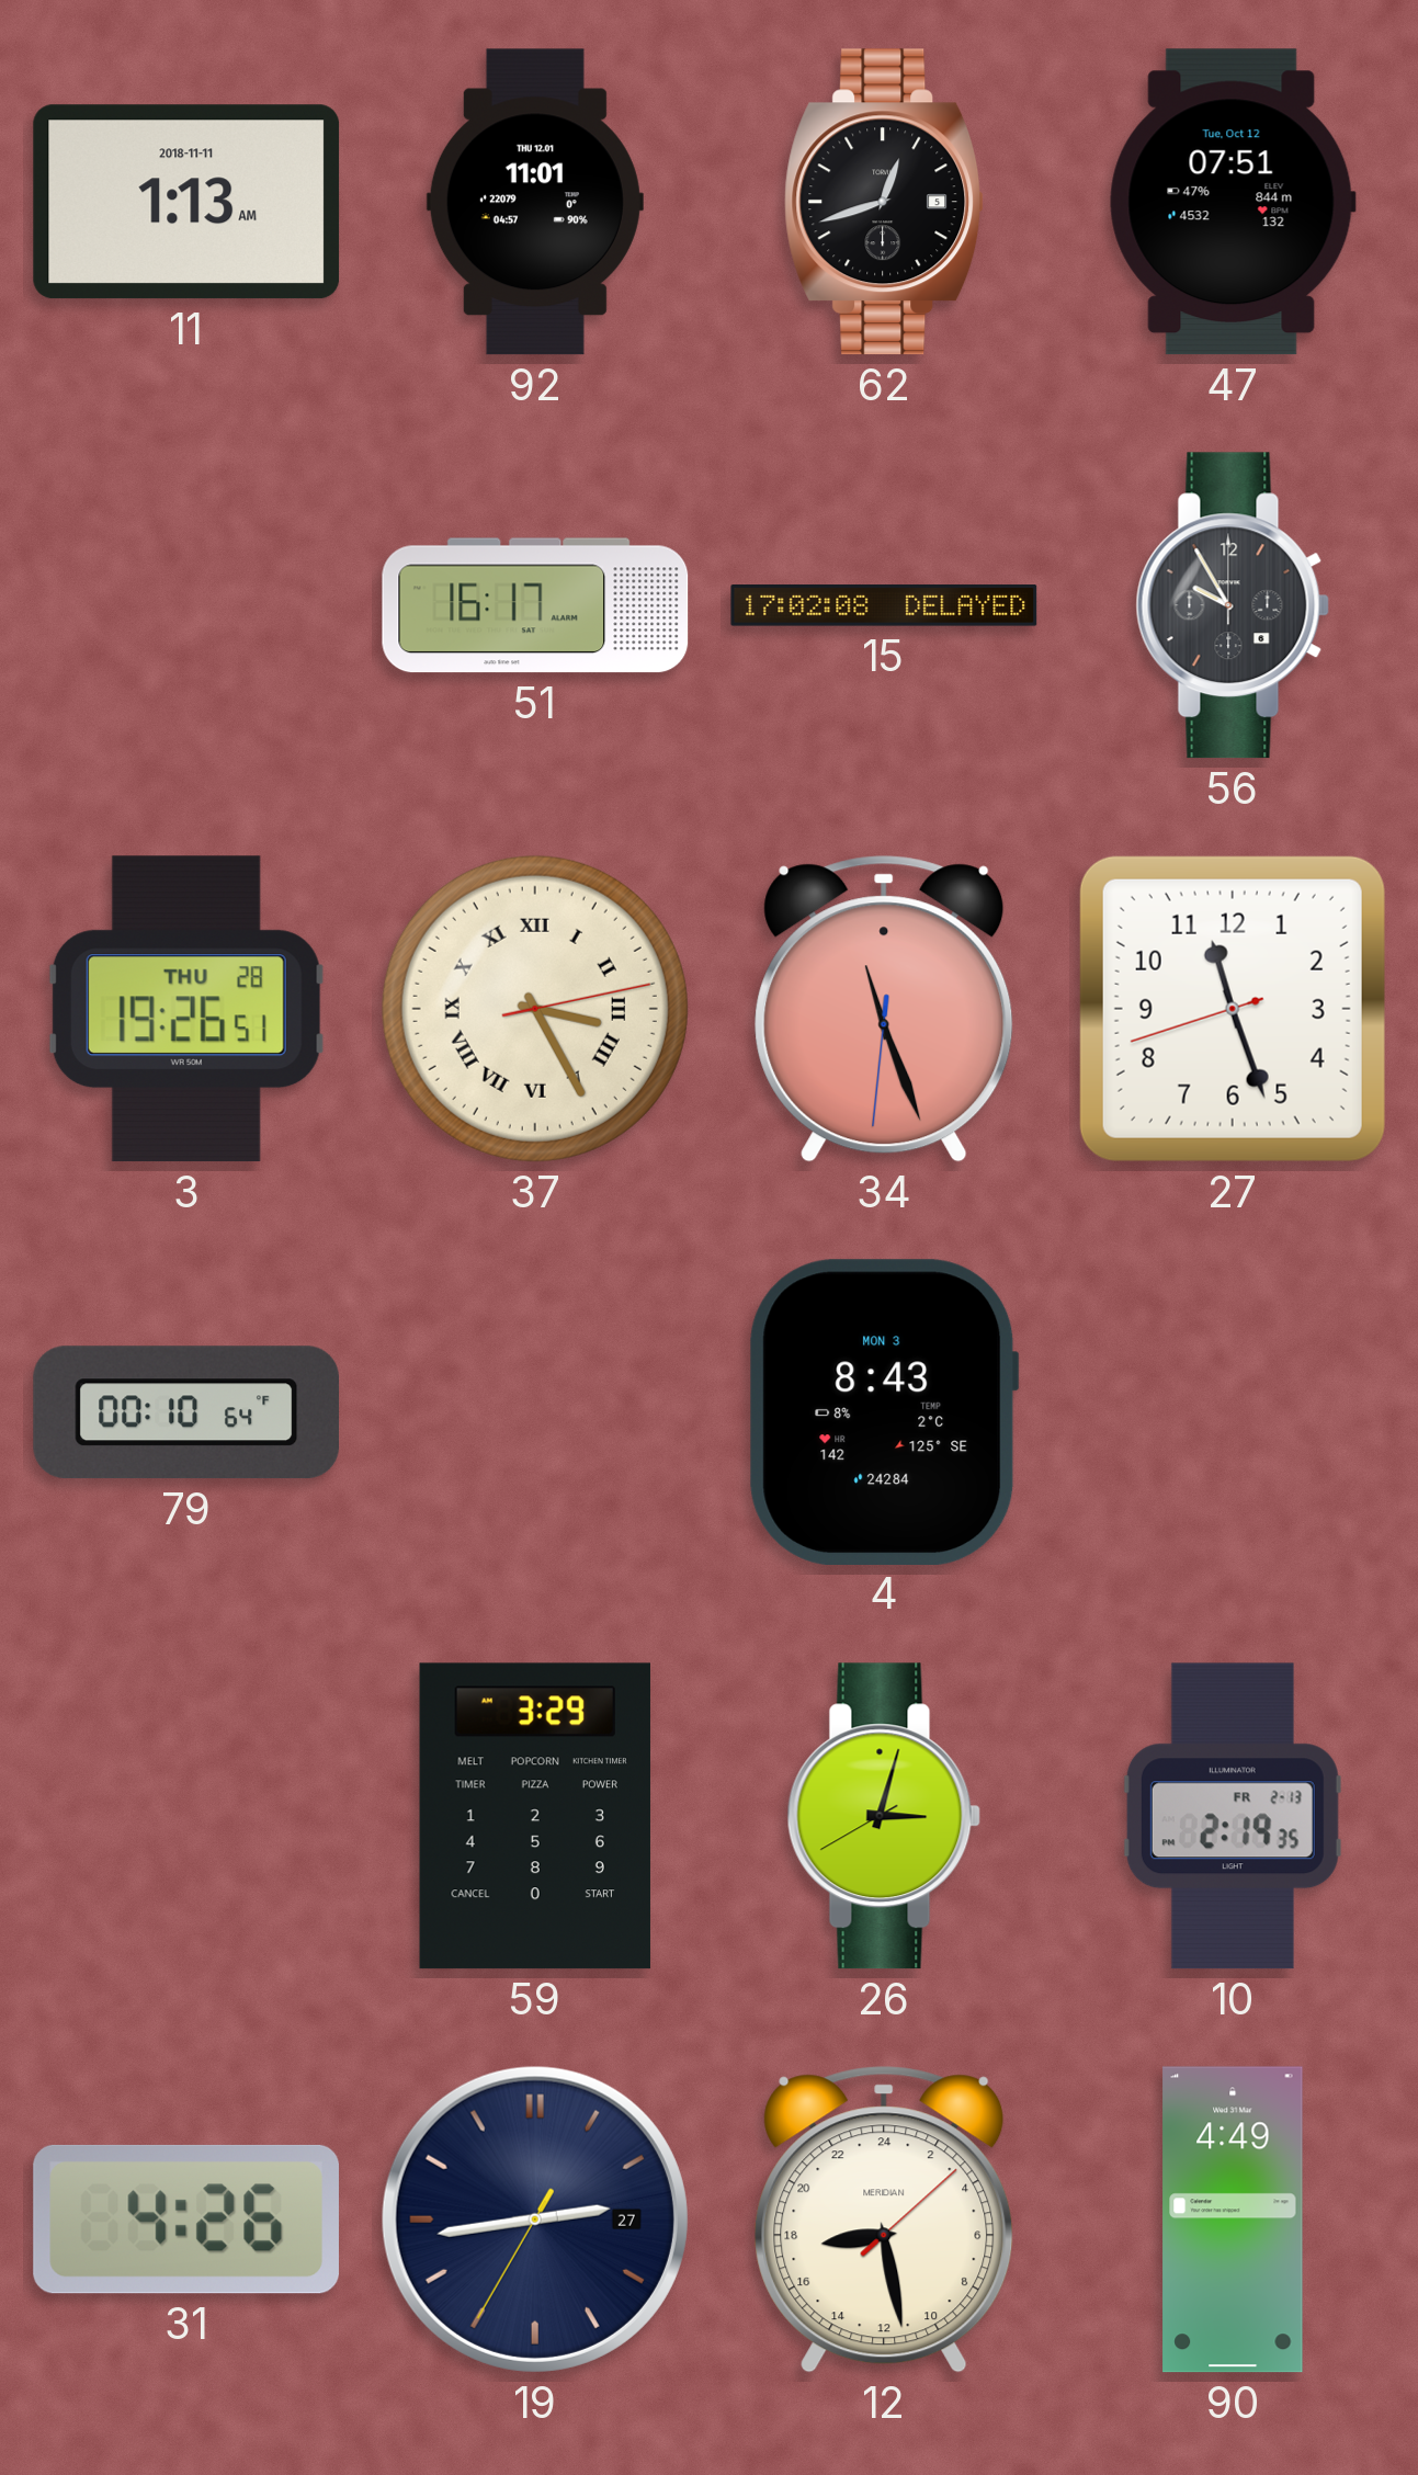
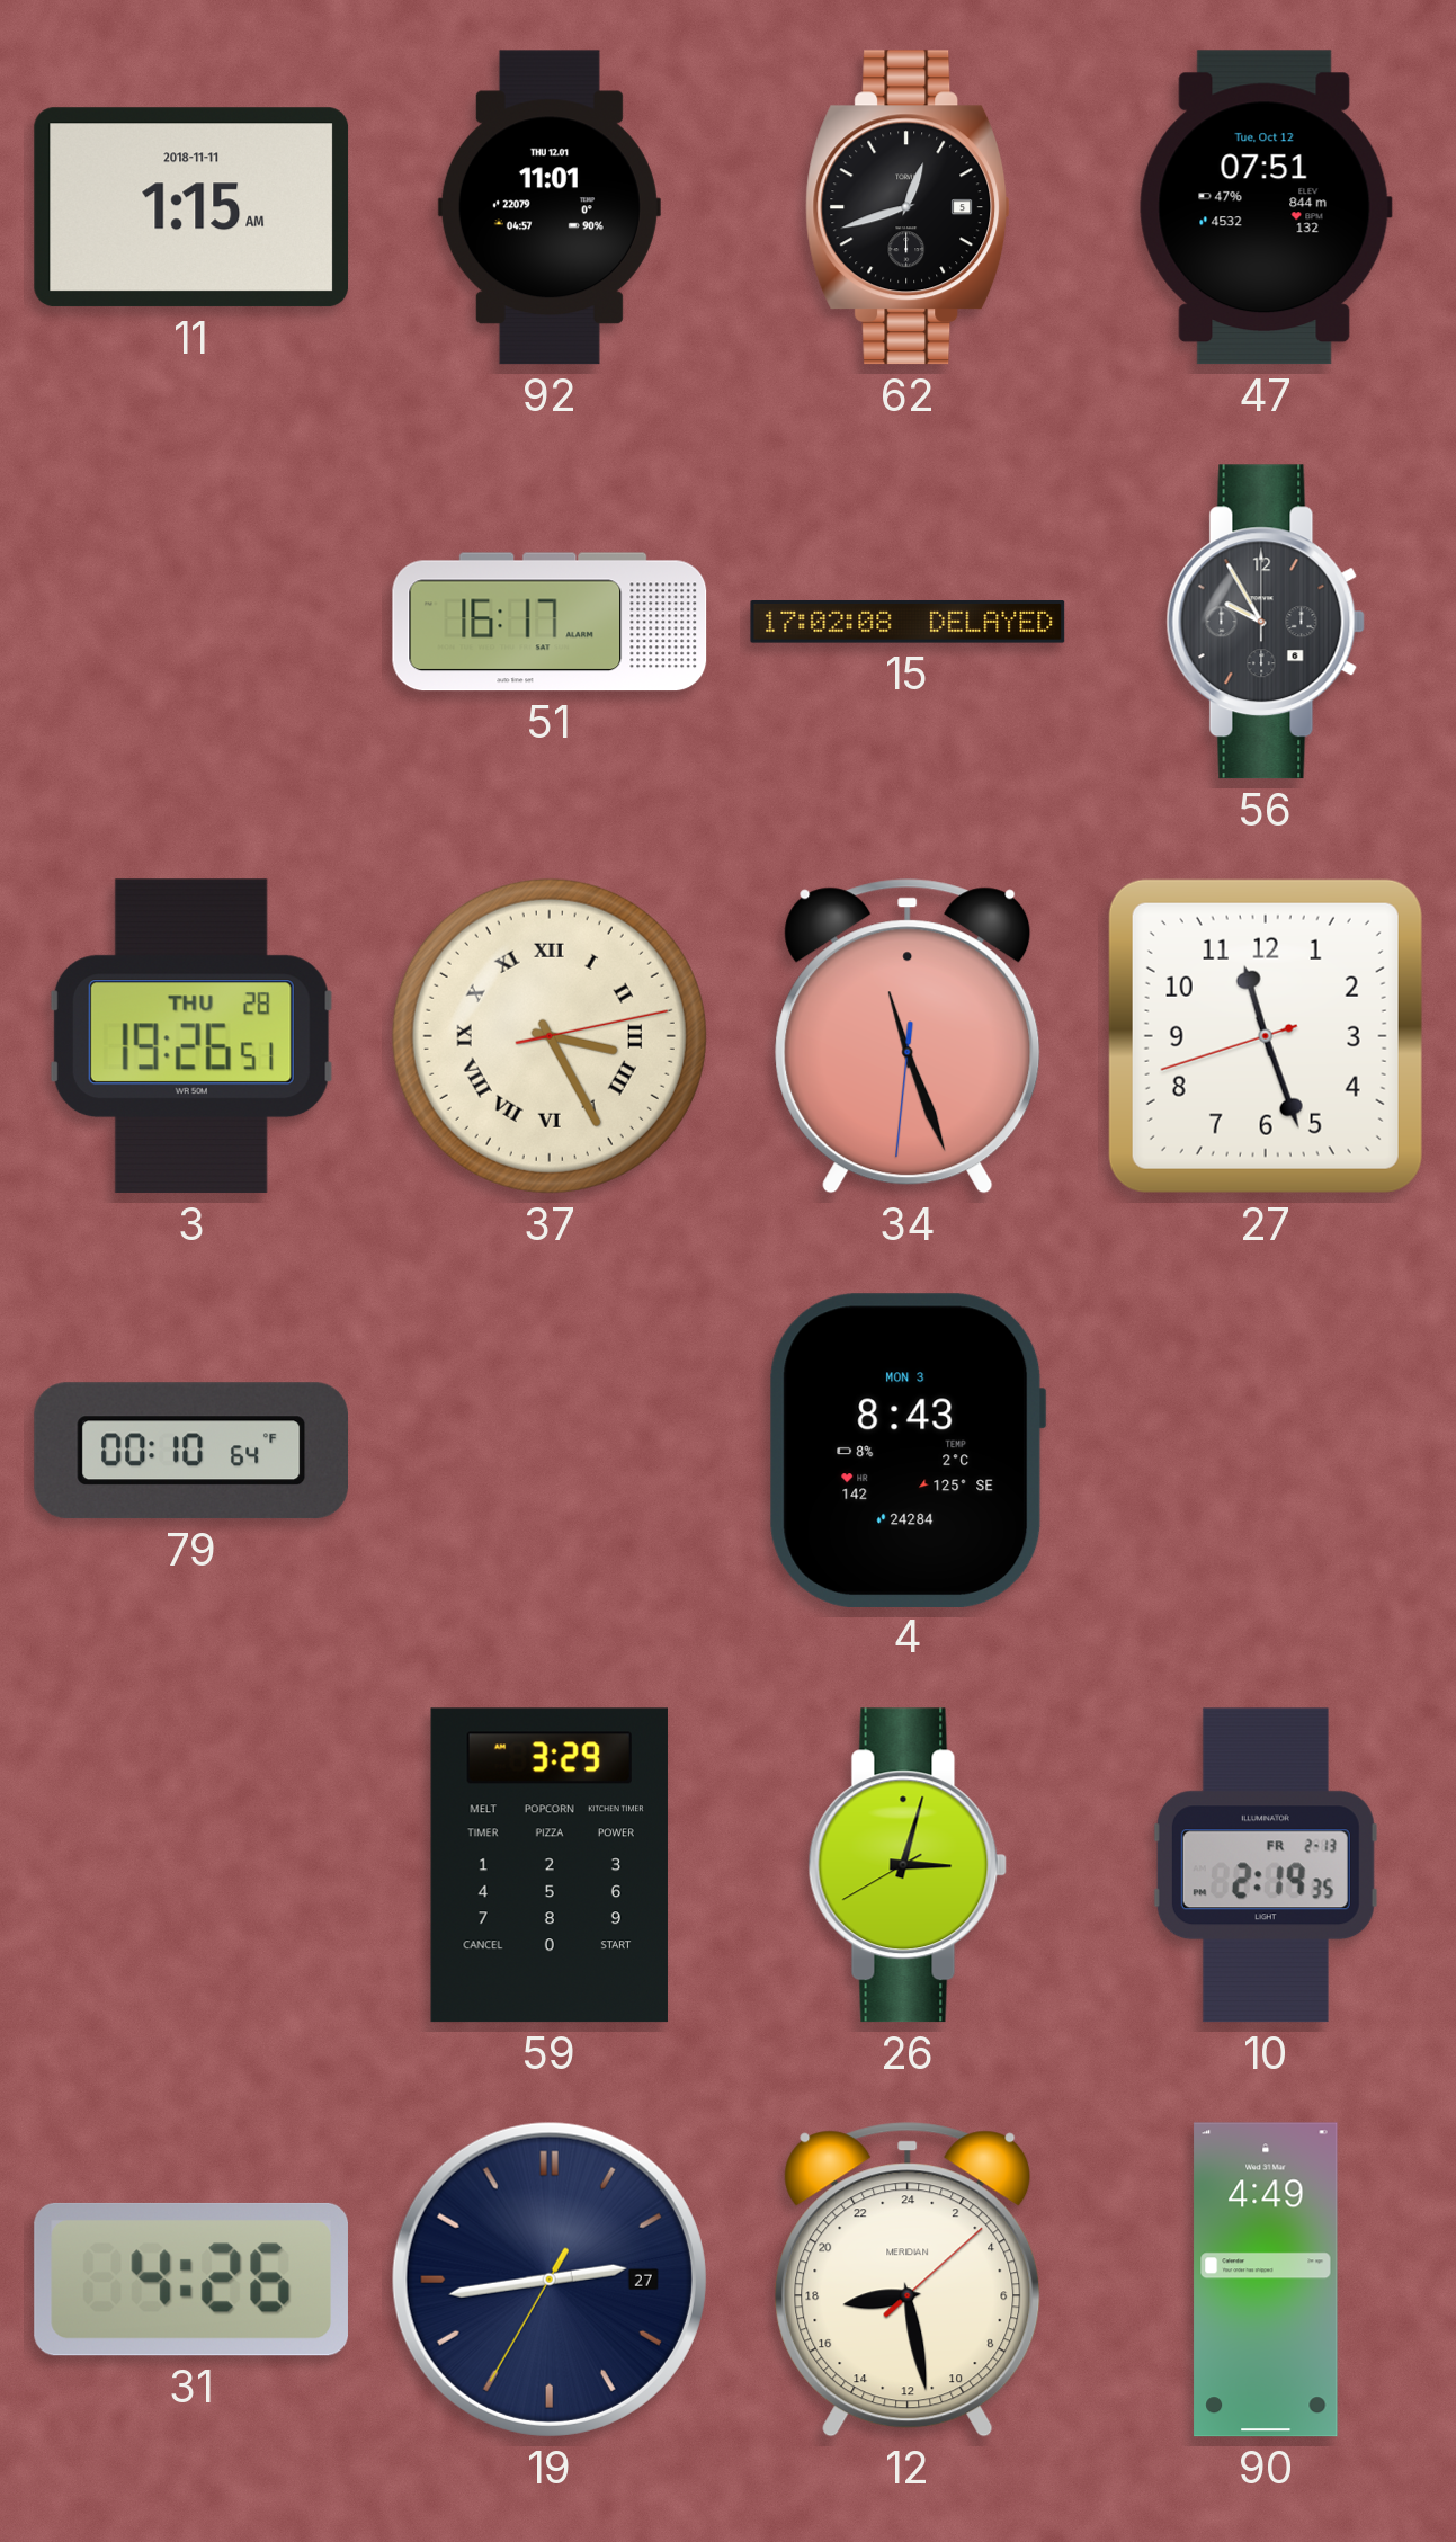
11: 1:13 -> 1:15 (191, 207)
